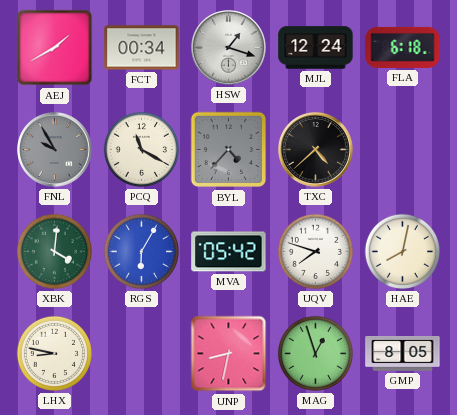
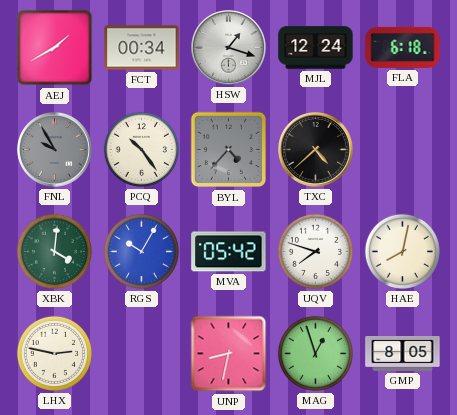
PCQ: 11:20 -> 10:24 (141, 149)
RGS: 6:05 -> 10:05 (141, 251)
LHX: 8:47 -> 2:47 (54, 353)
